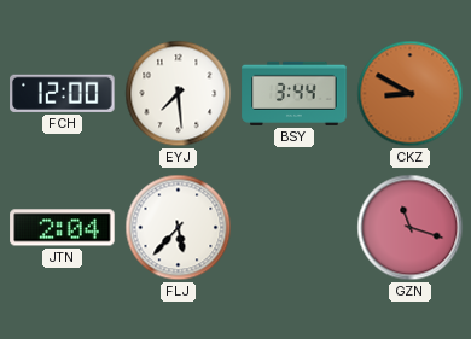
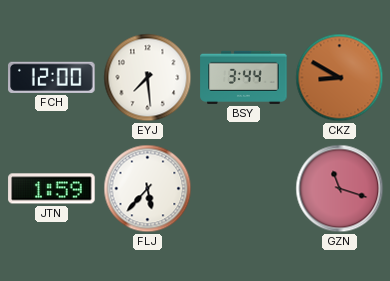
JTN: 2:04 -> 1:59 (52, 189)
